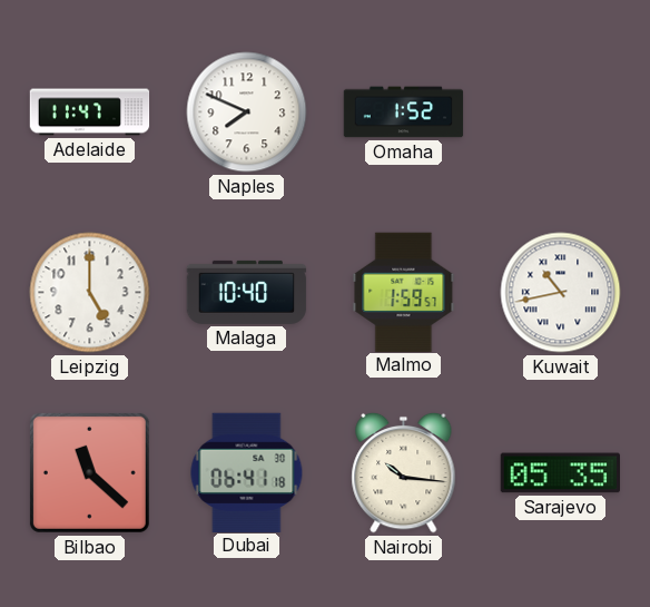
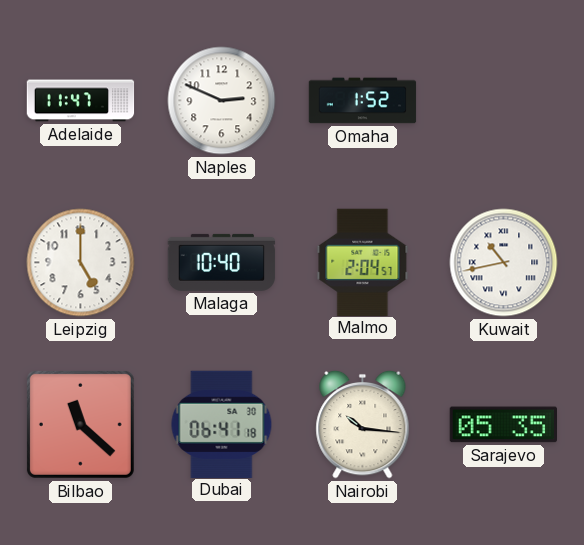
Naples: 7:49 -> 2:49 (222, 101)
Malmo: 1:59 -> 2:04 (363, 262)
